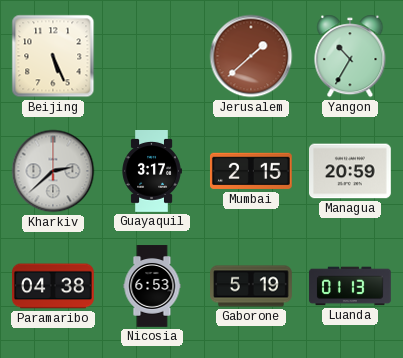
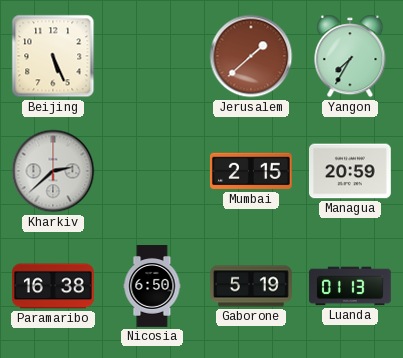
Yangon: 10:35 -> 7:35 (350, 56)
Guayaquil: 3:17 -> none (152, 172)
Paramaribo: 04:38 -> 16:38 (54, 286)
Nicosia: 6:53 -> 6:50 (152, 286)
